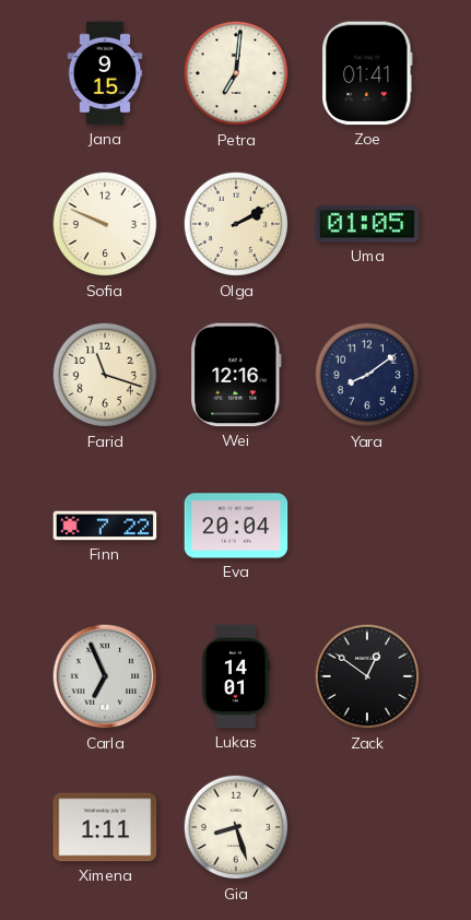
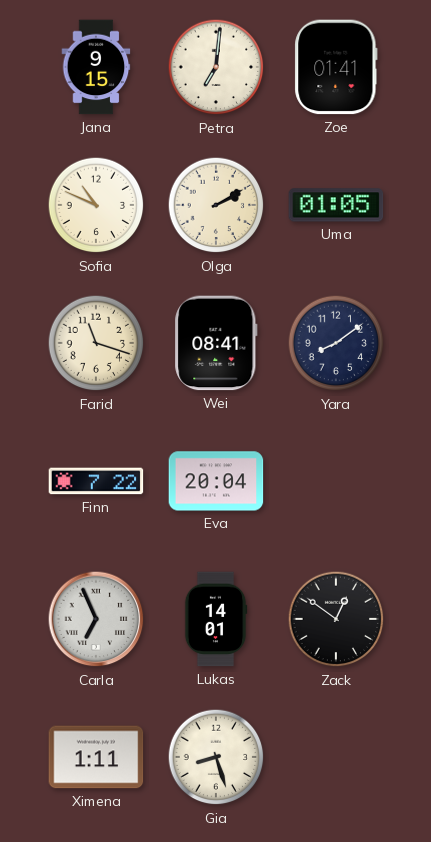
Sofia: 9:49 -> 10:49 (96, 205)
Wei: 12:16 -> 08:41 (216, 343)
